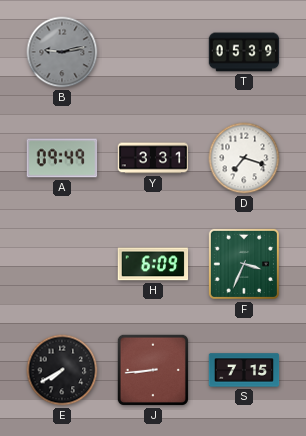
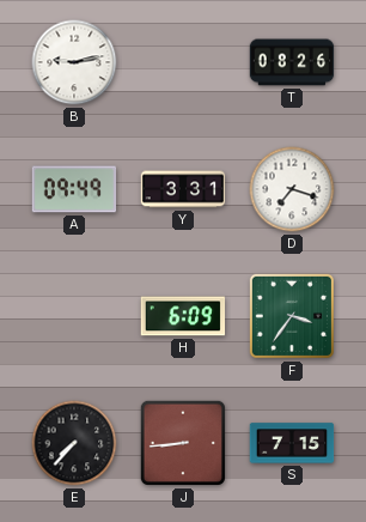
B dial: grey -> white (74, 62)
T: 05:39 -> 08:26 (292, 62)
F: 3:34 -> 3:36 (292, 316)
E: 7:40 -> 7:37 (74, 443)
